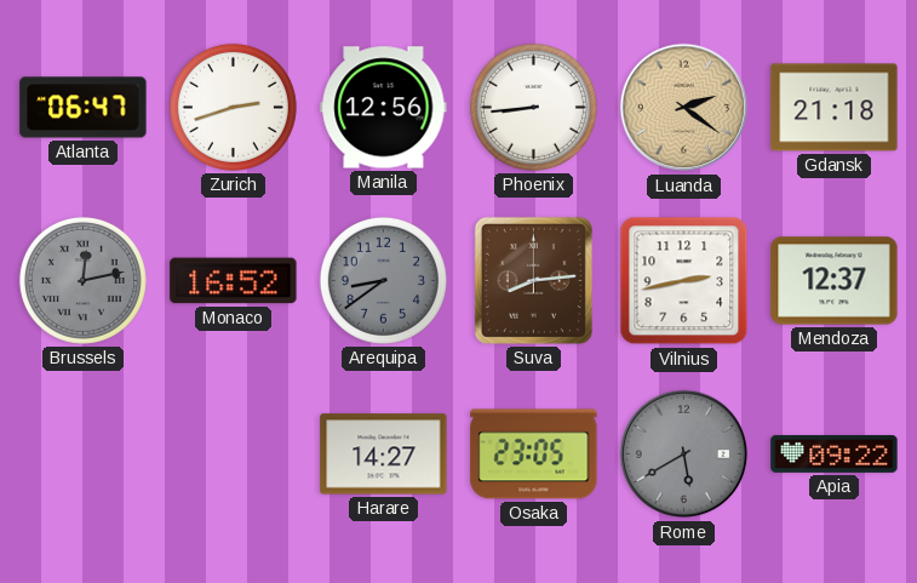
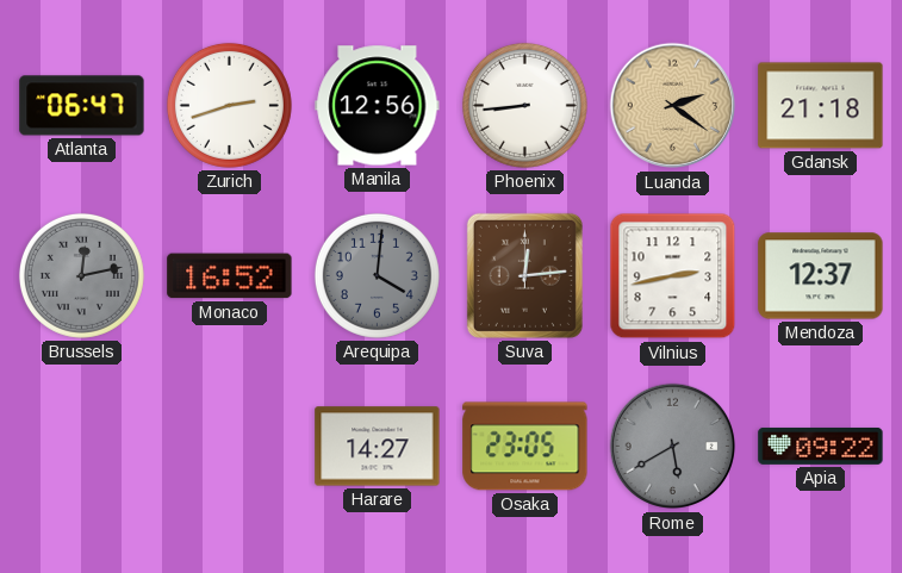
Arequipa: 8:39 -> 4:01 (377, 275)
Suva: 8:14 -> 12:14 (524, 275)
